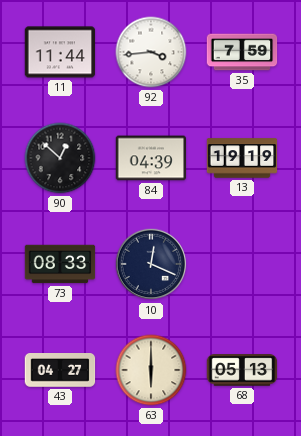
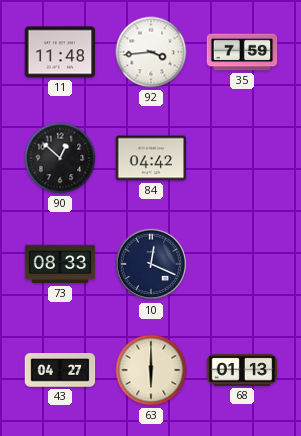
11: 11:44 -> 11:48 (60, 52)
84: 04:39 -> 04:42 (151, 158)
13: 19:19 -> none (242, 158)
68: 05:13 -> 01:13 (242, 370)
